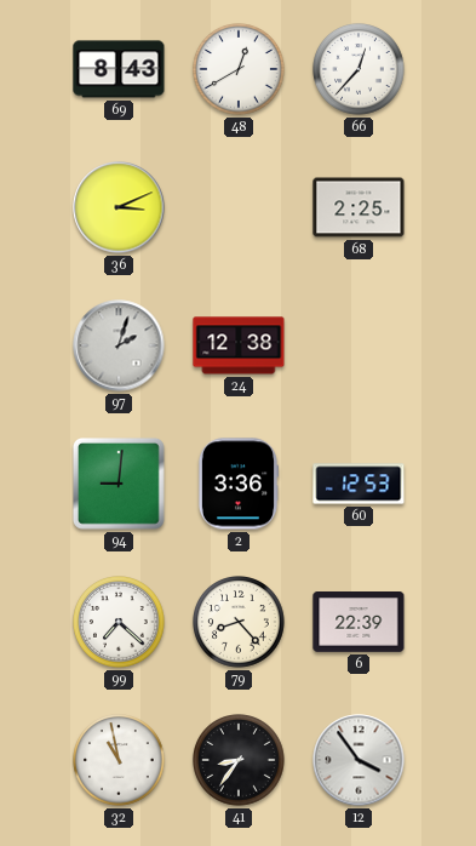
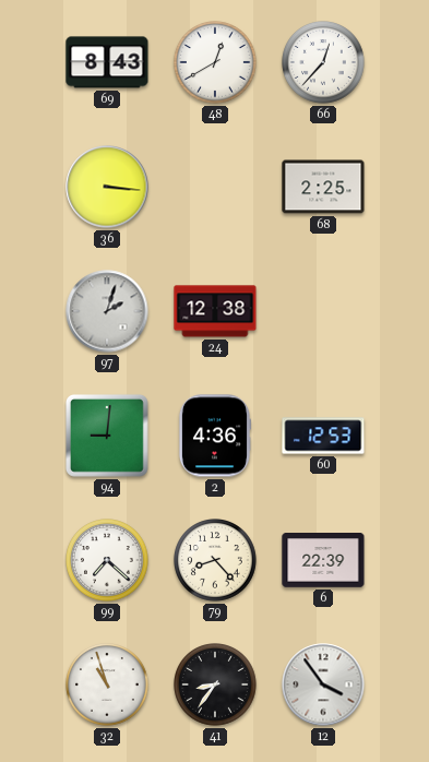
36: 3:11 -> 3:16 (107, 187)
2: 3:36 -> 4:36 (214, 436)
32: 10:58 -> 10:57 (108, 686)
